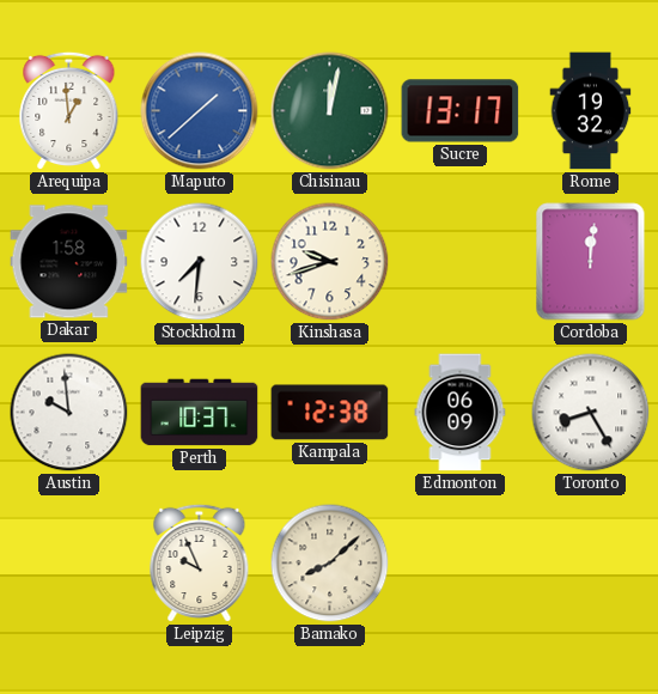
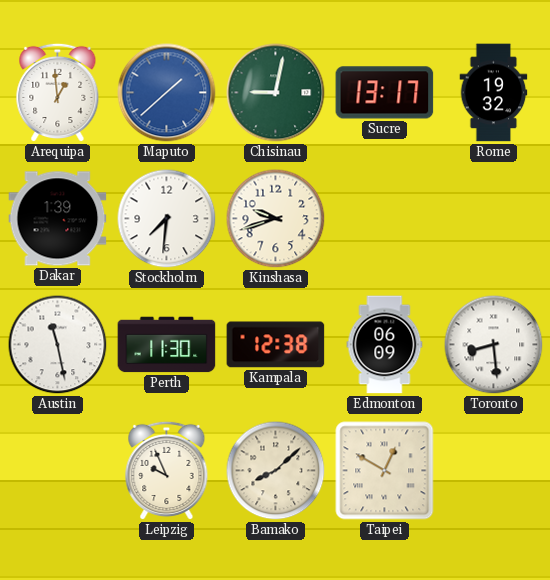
Chisinau: 12:02 -> 9:02 (276, 93)
Dakar: 1:58 -> 1:39 (58, 219)
Cordoba: 12:01 -> none (591, 262)
Austin: 9:59 -> 11:28 (58, 345)
Perth: 10:37 -> 11:30 (167, 345)
Toronto: 8:25 -> 8:29 (494, 345)
Taipei: none -> 12:50 (385, 471)
